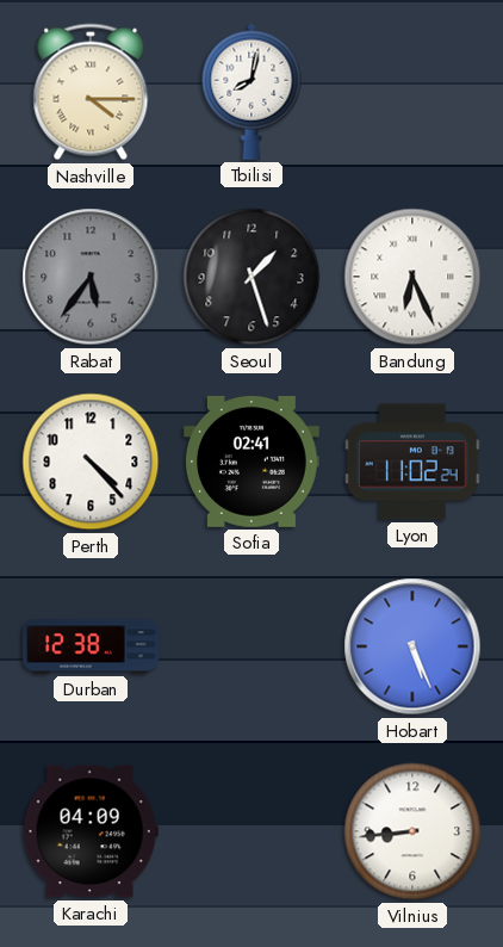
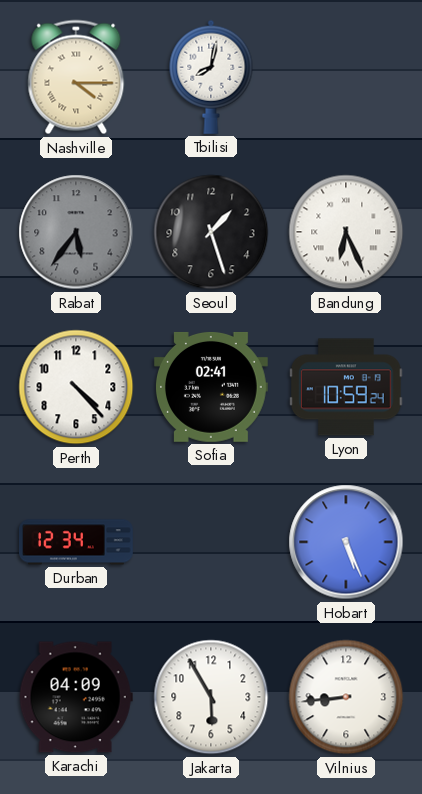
Lyon: 11:02 -> 10:59 (346, 387)
Durban: 12:38 -> 12:34 (77, 542)
Jakarta: none -> 5:55 (211, 697)
